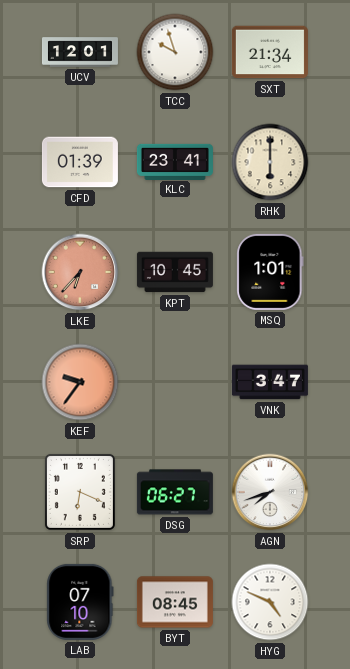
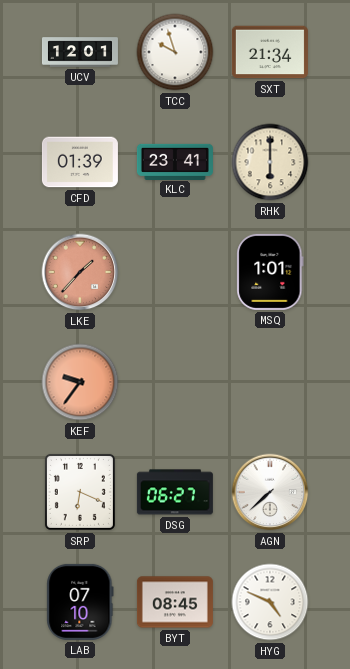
LKE: 6:37 -> 1:37 (80, 272)
KPT: 10:45 -> none (175, 272)
VNK: 3:47 -> none (270, 382)
AGN: 7:42 -> 7:38 (270, 492)
